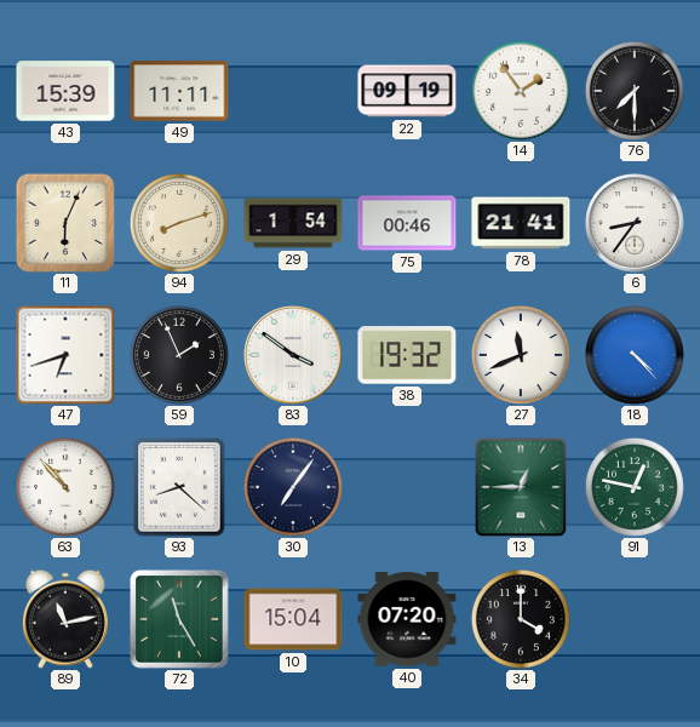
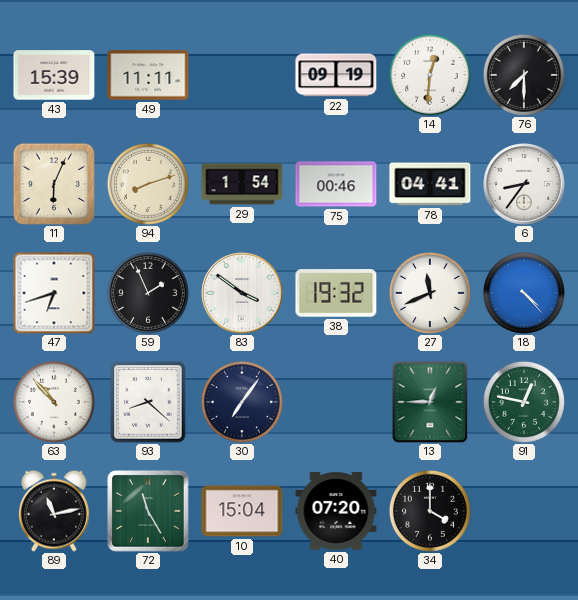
14: 1:54 -> 12:31 (430, 75)
78: 21:41 -> 04:41 (430, 184)
